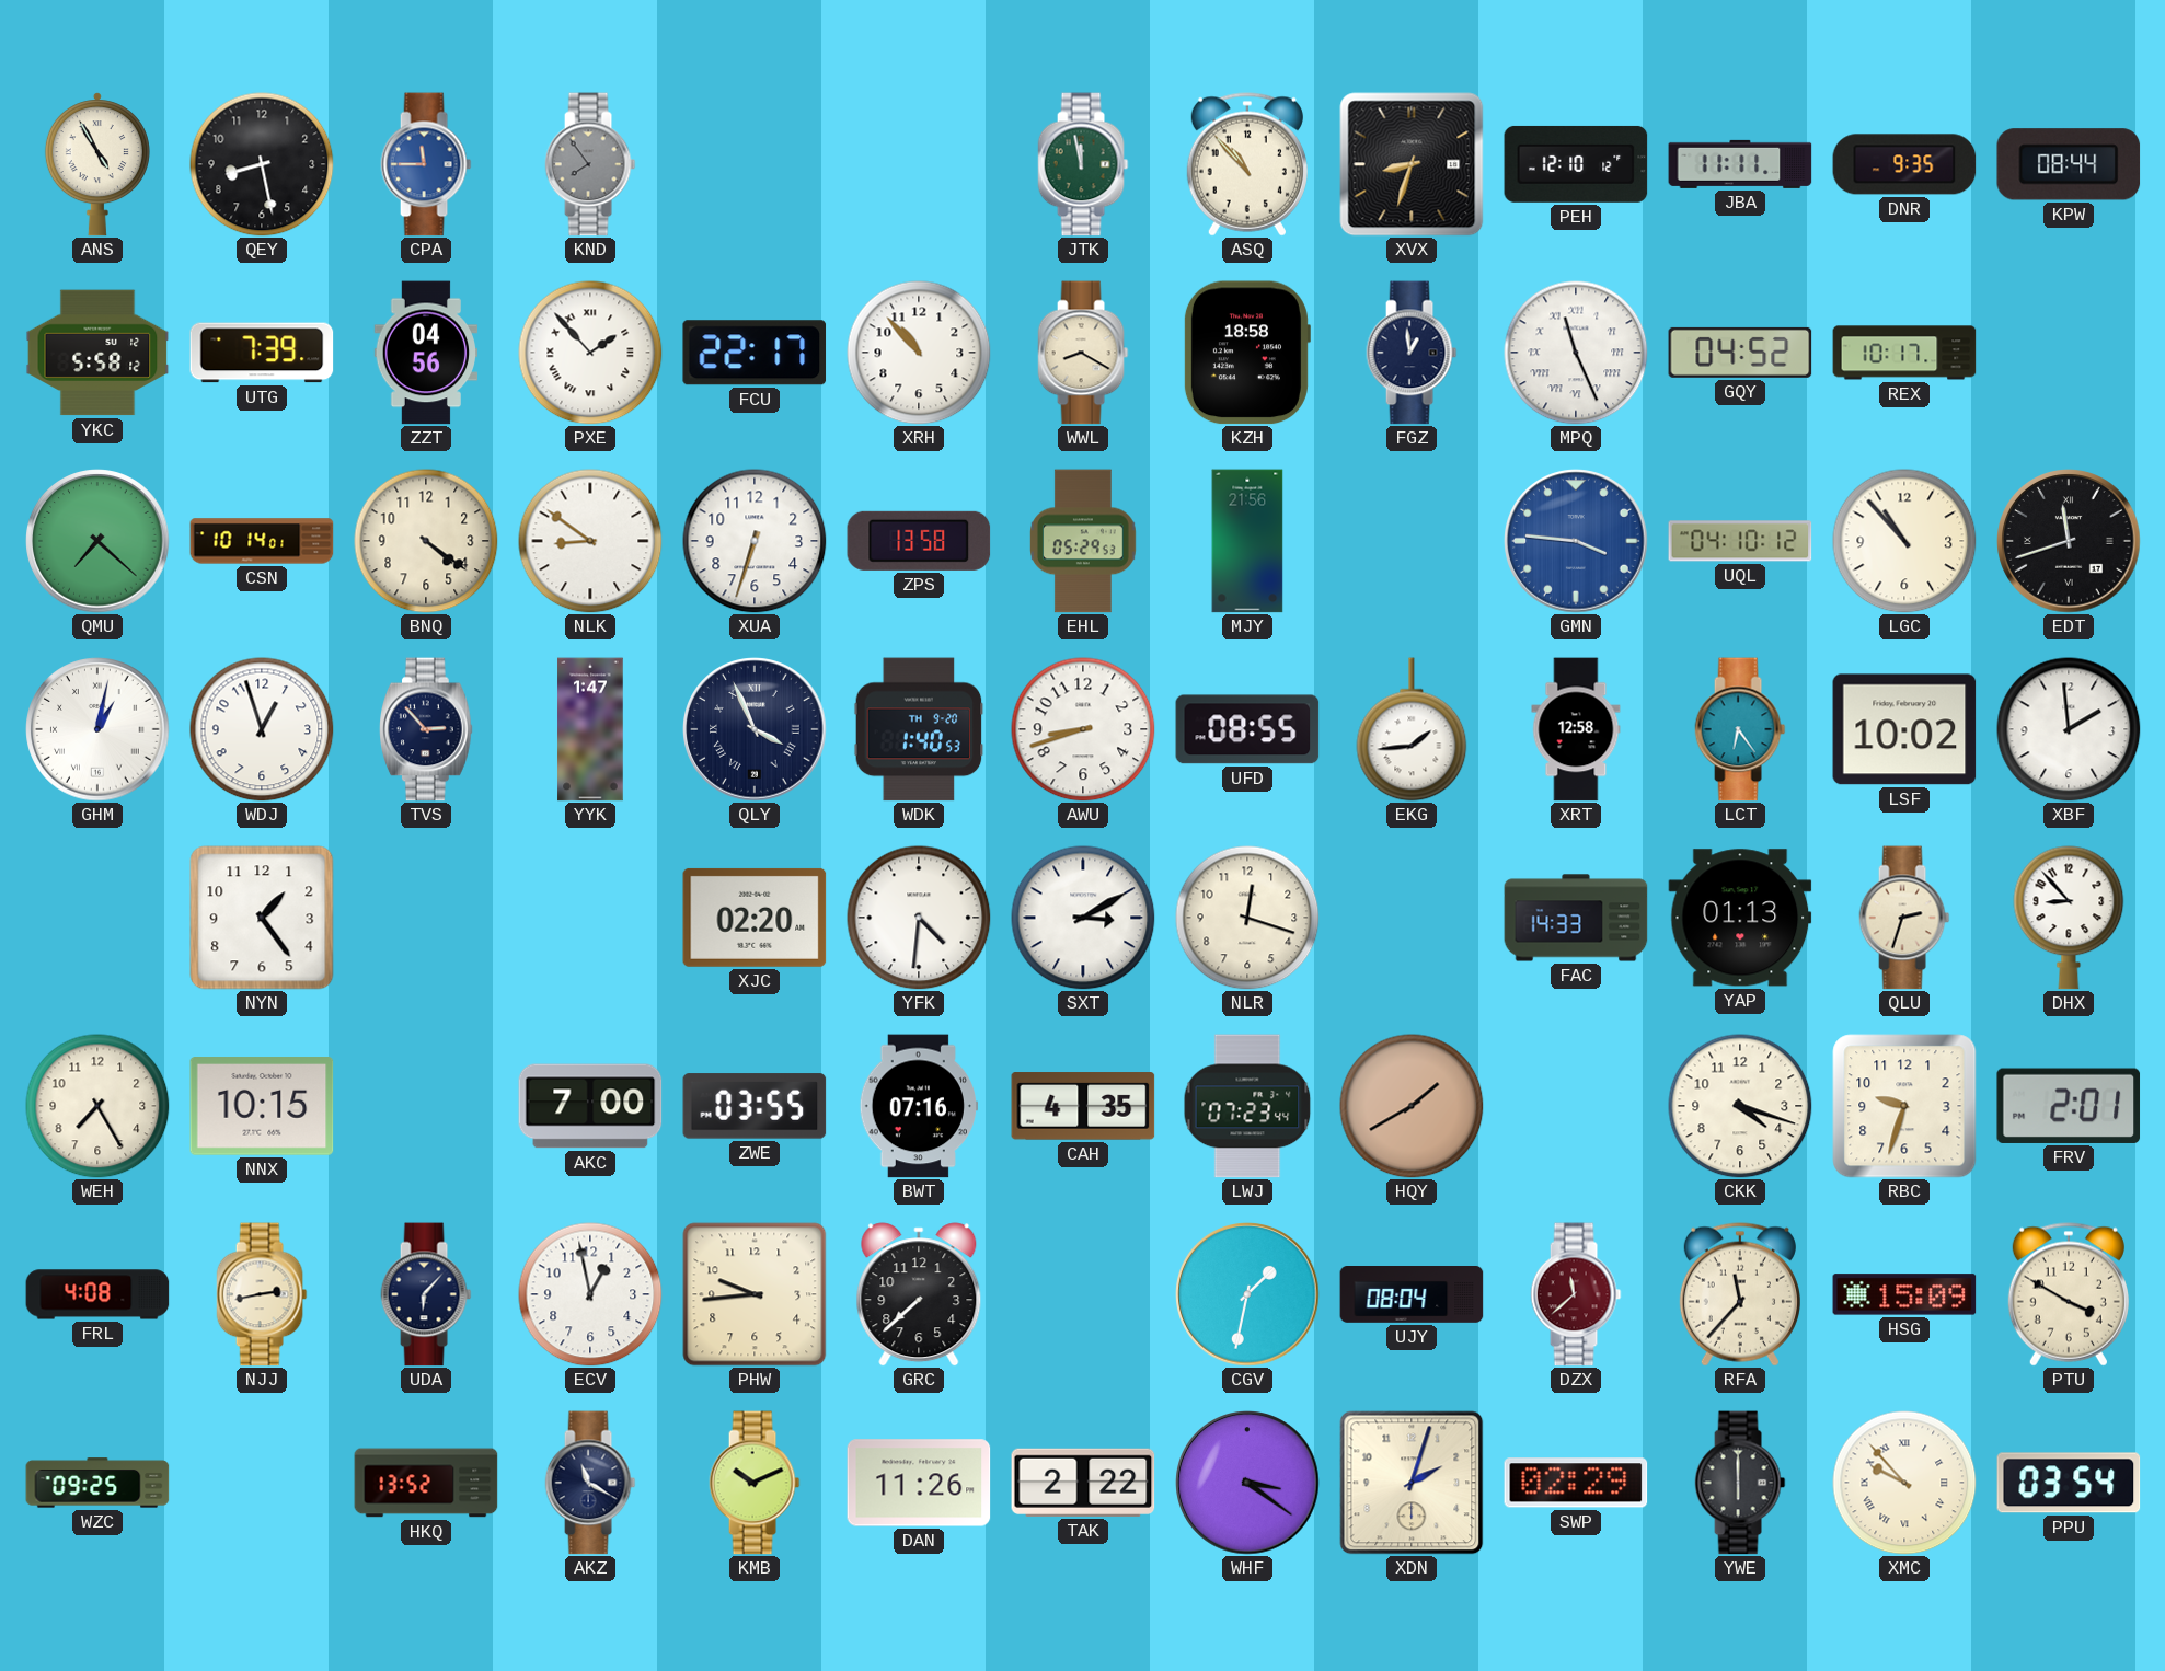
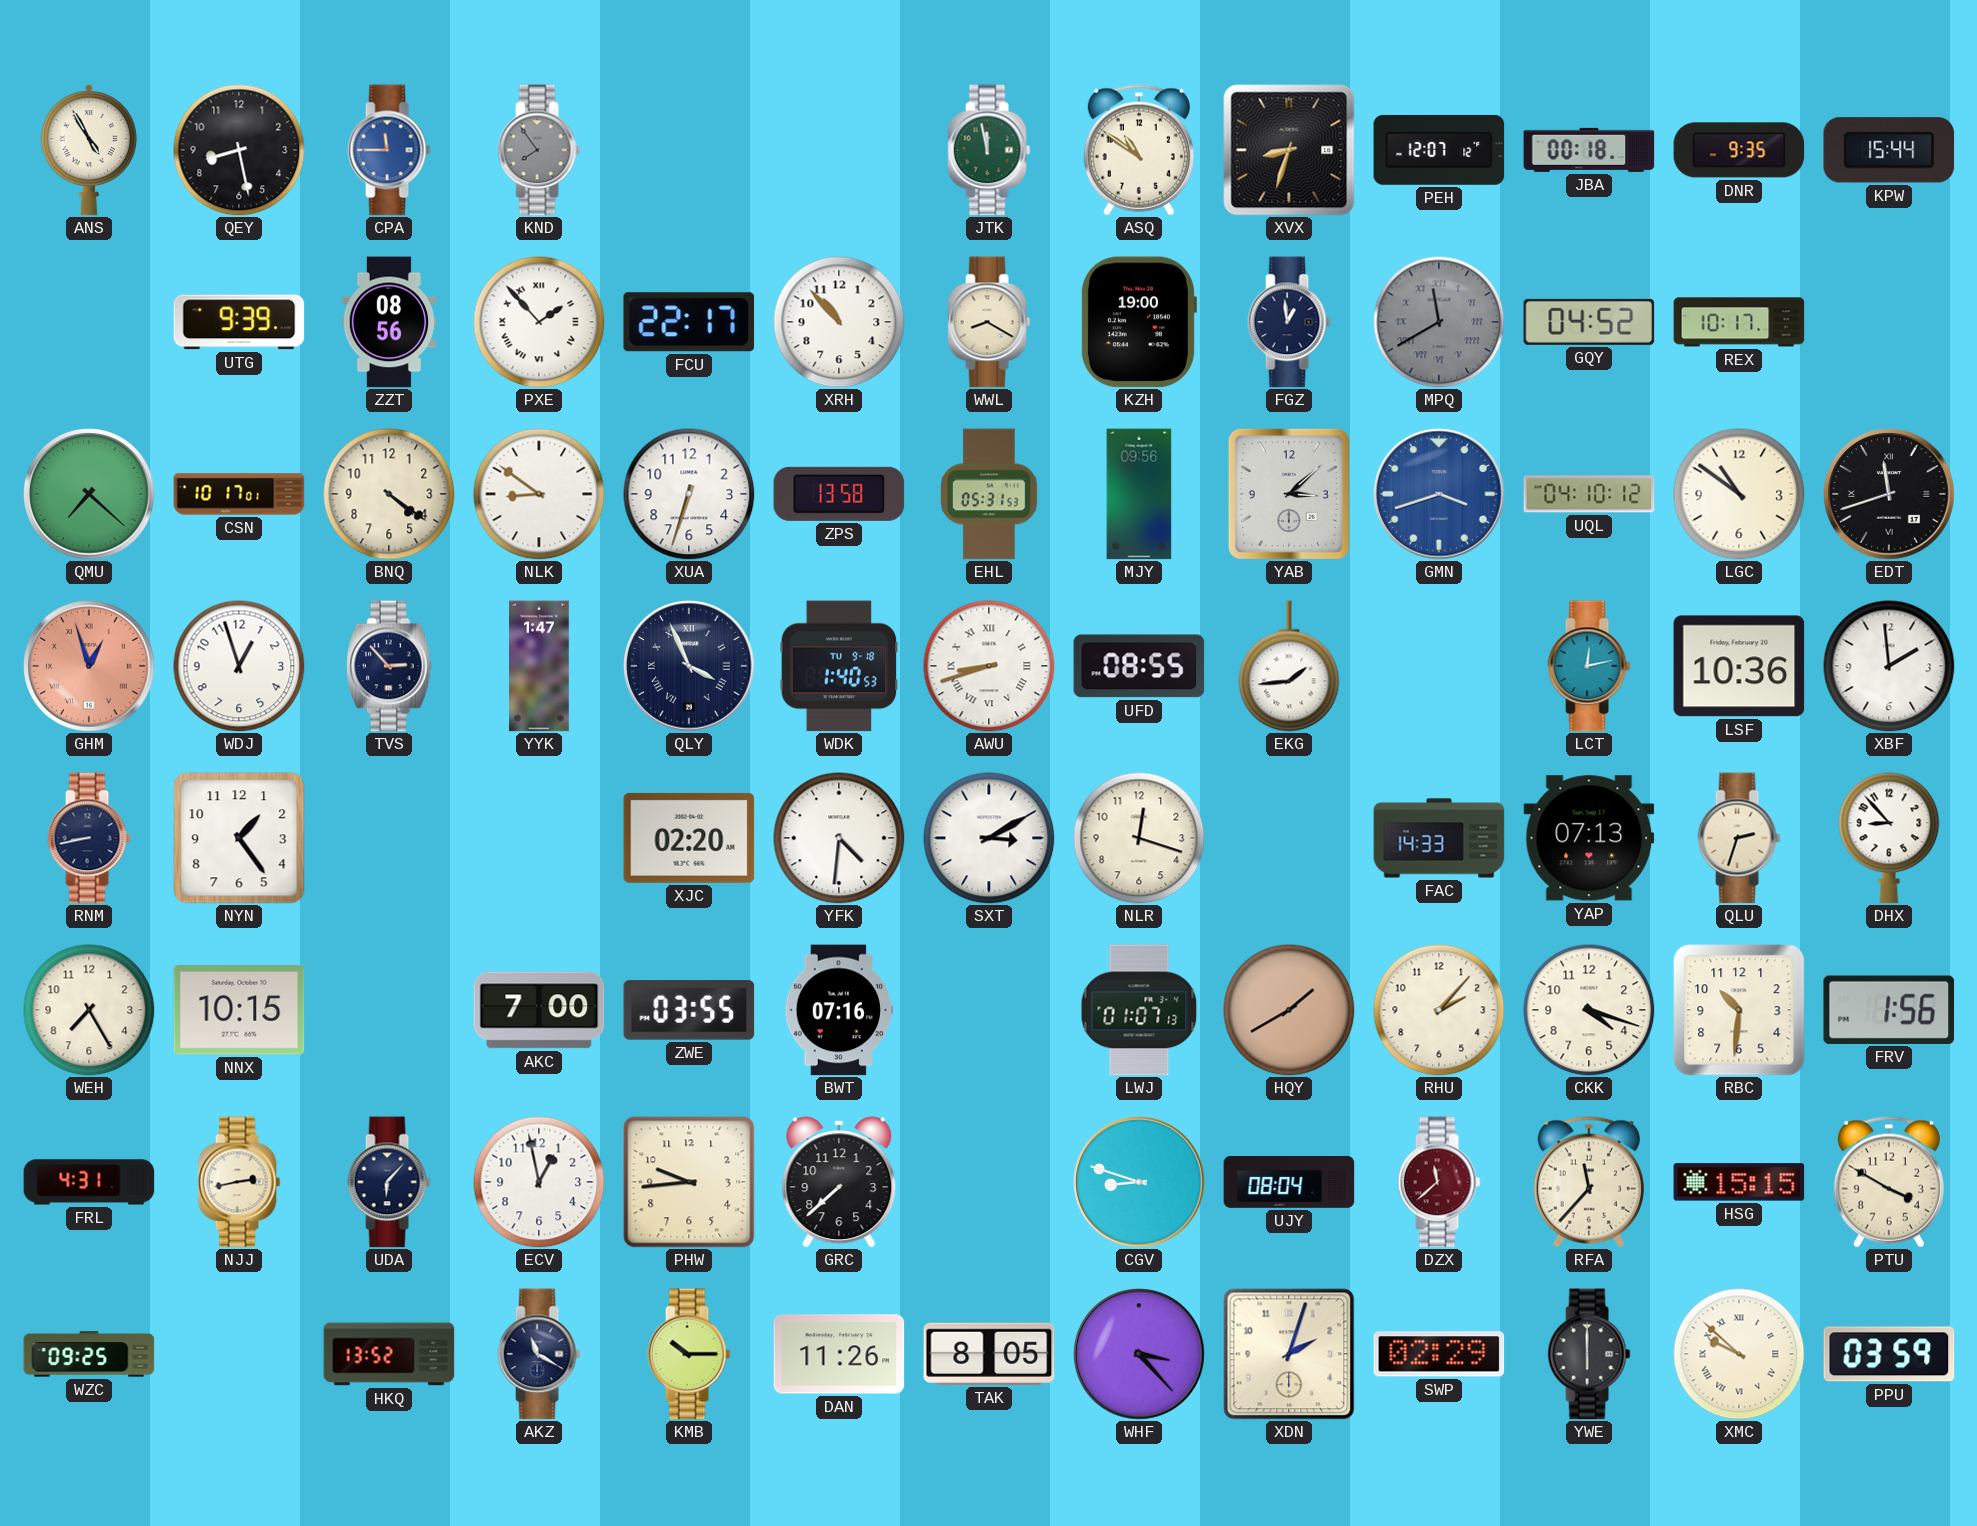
ASQ: 10:53 -> 10:51 (1139, 150)
PEH: 12:10 -> 12:07 (1439, 150)
JBA: 11:11 -> 00:18 (1589, 150)
KPW: 08:44 -> 15:44 (1889, 150)
YKC: 5:58 -> none (97, 353)
UTG: 7:39 -> 9:39 (239, 322)
ZZT: 04:56 -> 08:56 (389, 322)
KZH: 18:58 -> 19:00 (1138, 322)
MPQ: 11:26 -> 11:40 (1439, 322)
MPQ dial: white -> grey (1439, 322)
CSN: 10:14 -> 10:17 (239, 494)
EHL: 05:29 -> 05:31 (990, 494)
MJY: 21:56 -> 09:56 (1139, 494)
YAB: none -> 3:08 (1289, 494)
GMN: 3:46 -> 3:42 (1439, 494)
LGC: 10:53 -> 10:51 (1739, 494)
GHM: 1:02 -> 12:57 (89, 666)
GHM dial: white -> salmon (89, 666)
WDK date: TH 9-20 -> TU 9-18 (839, 666)
AWU numerals: Arabic -> Roman (989, 666)
XRT: 12:58 -> none (1576, 729)
LCT: 6:24 -> 12:13 (1589, 666)
LSF: 10:02 -> 10:36 (1739, 666)
RNM: none -> 8:43 (89, 838)
YAP: 01:13 -> 07:13 (1589, 838)
CAH: 4:35 -> none (1083, 1106)
LWJ: 07:23 -> 01:07 (1139, 1010)
RHU: none -> 2:07 (1439, 1010)
RBC: 9:33 -> 10:31 (1739, 1010)
FRV: 2:01 -> 1:56 (1889, 1010)
FRL: 4:08 -> 4:31 (89, 1182)
CGV: 1:32 -> 8:48 (1139, 1182)
HSG: 15:09 -> 15:15 (1739, 1182)
KMB: 10:11 -> 10:15 (689, 1354)
TAK: 2:22 -> 8:05 (989, 1354)
WHF: 3:21 -> 3:23 (1139, 1354)
XMC: 9:53 -> 9:52 (1739, 1354)
PPU: 03:54 -> 03:59 (1889, 1354)
